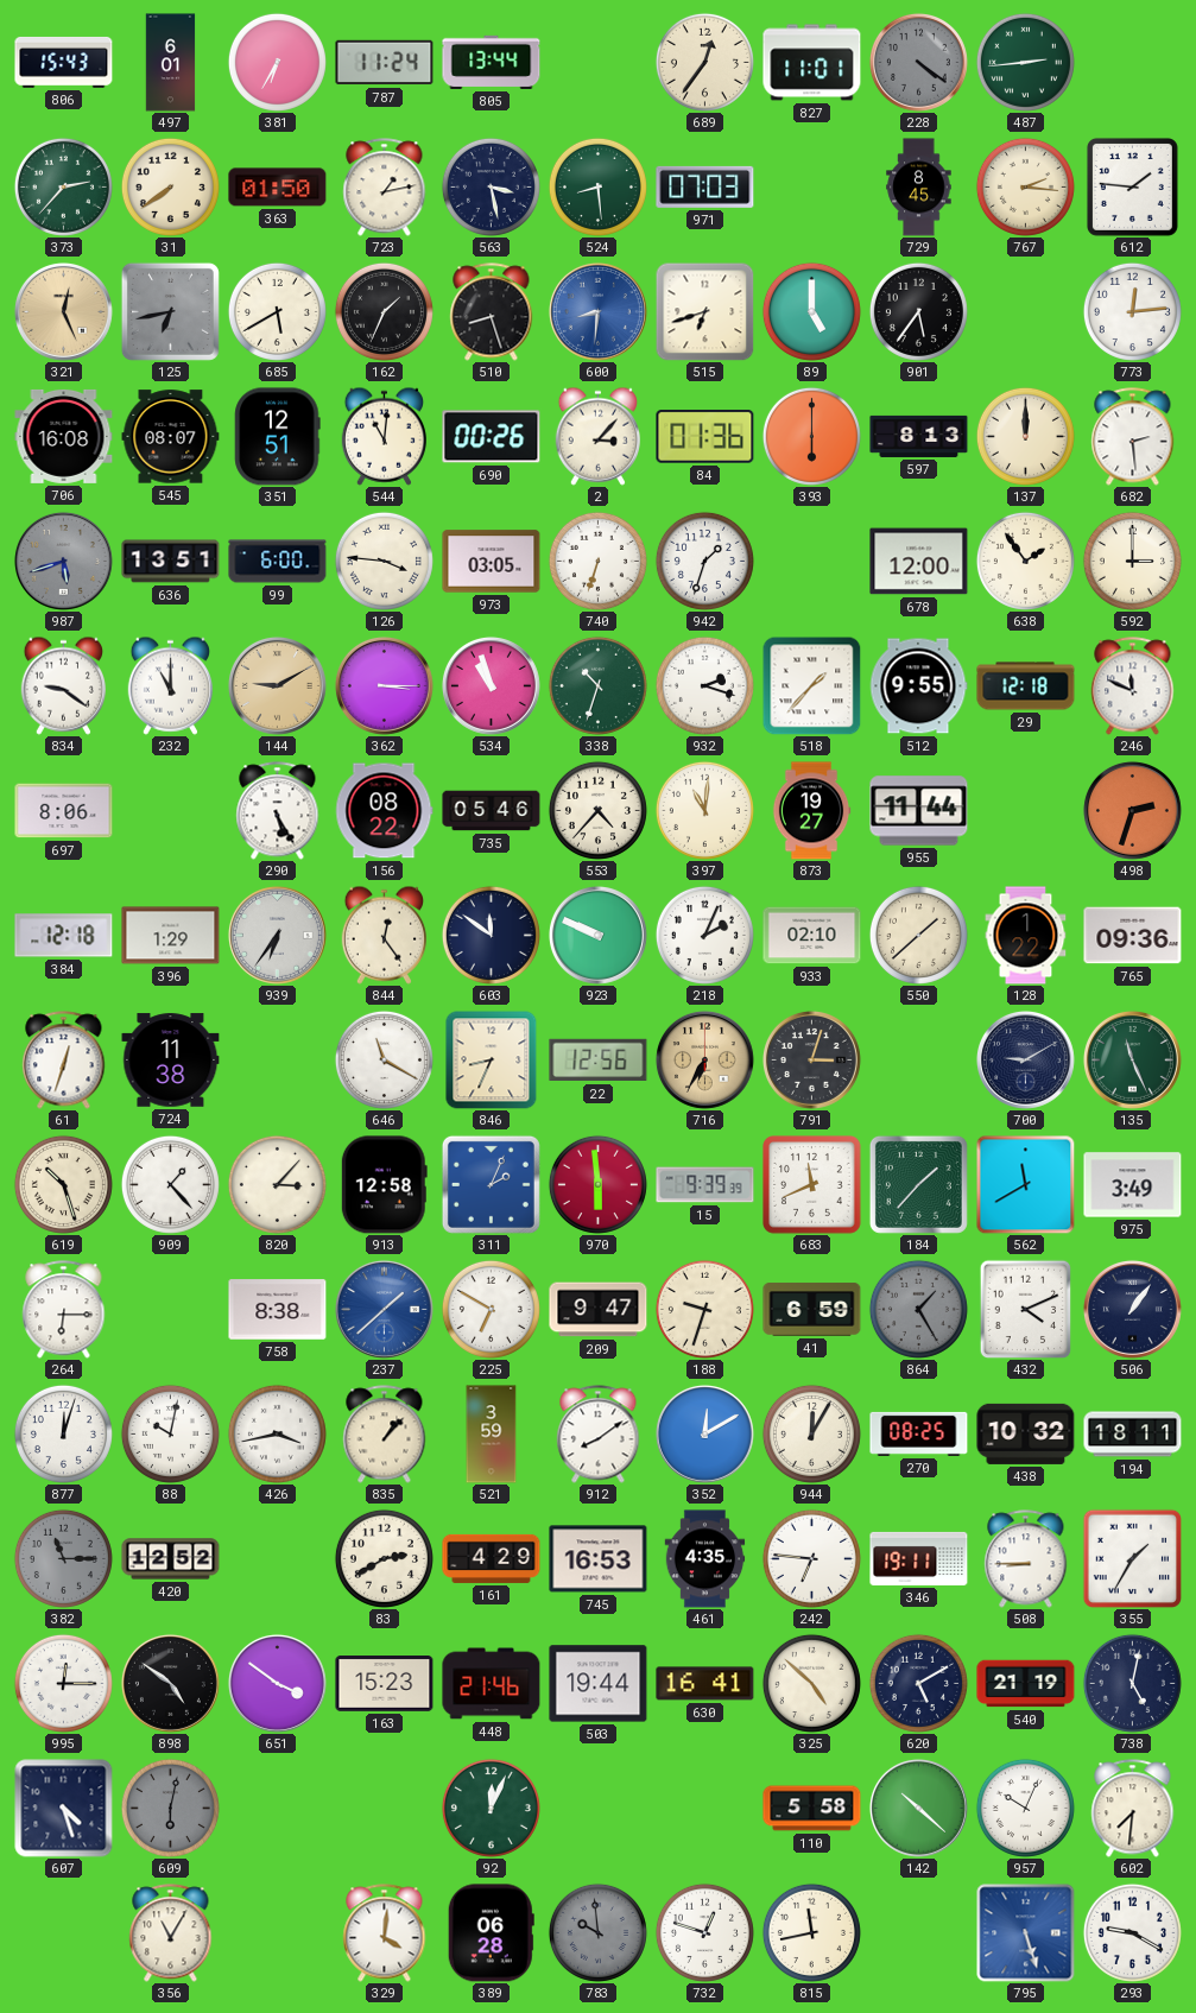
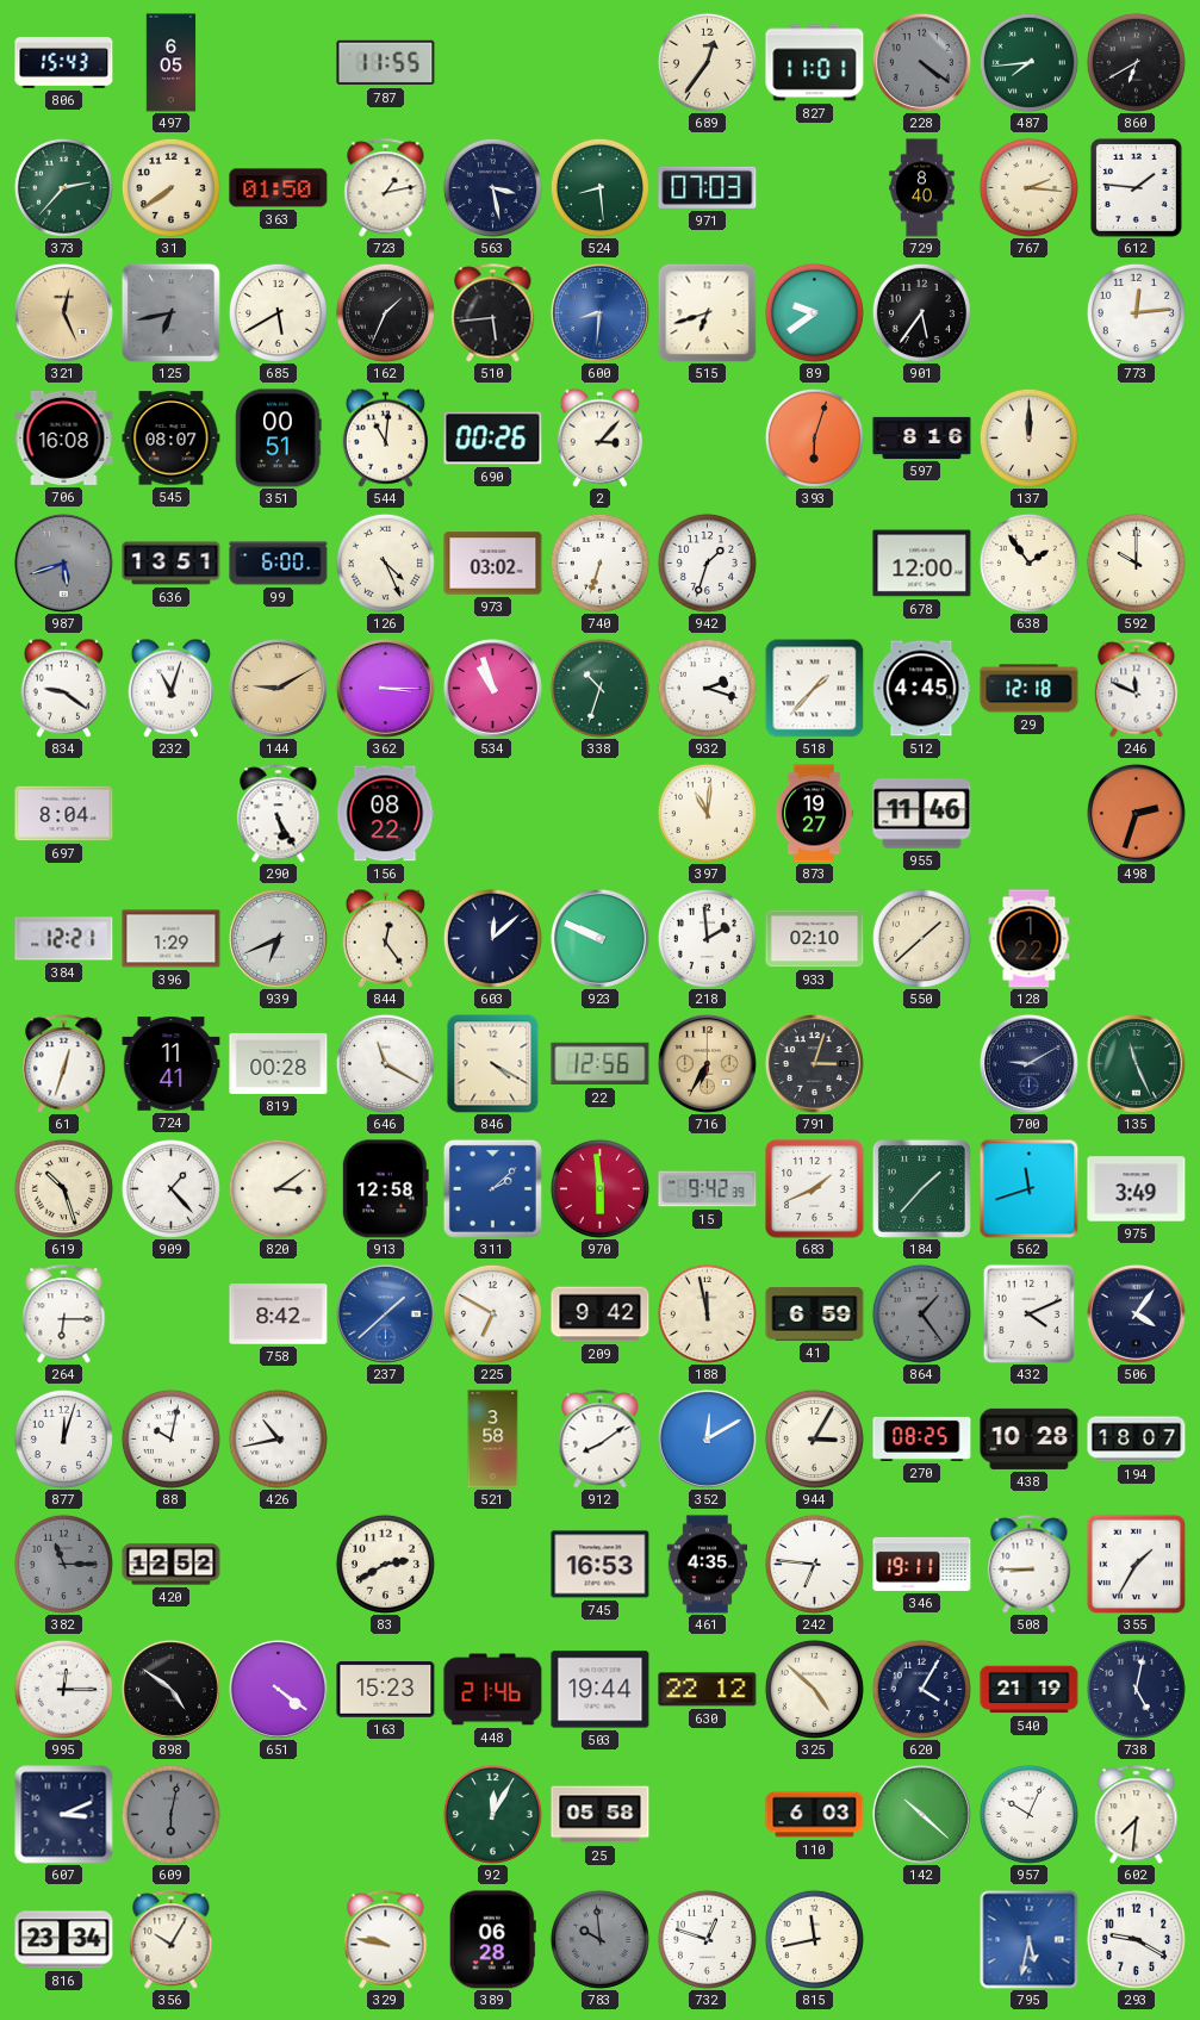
497: 6:01 -> 6:05 (172, 63)
381: 6:35 -> none (277, 62)
787: 11:24 -> 11:55 (386, 63)
805: 13:44 -> none (492, 62)
487: 2:44 -> 7:44 (1028, 62)
860: none -> 6:40 (1136, 62)
729: 8:45 -> 8:40 (922, 188)
510: 8:27 -> 5:44 (493, 313)
89: 5:00 -> 9:39 (814, 312)
351: 12:51 -> 00:51 (279, 439)
84: 01:36 -> none (705, 437)
393: 6:00 -> 6:03 (814, 437)
597: 8:13 -> 8:16 (922, 437)
682: 2:29 -> none (1133, 437)
126: 3:46 -> 4:26 (385, 563)
973: 03:05 -> 03:02 (493, 564)
592: 3:00 -> 10:00 (1136, 563)
232: 11:00 -> 11:03 (170, 688)
512: 9:55 -> 4:45 (921, 689)
697: 8:06 -> 8:04 (64, 814)
735: 05:46 -> none (492, 811)
553: 4:37 -> none (597, 810)
955: 11:44 -> 11:46 (922, 814)
384: 12:18 -> 12:21 (64, 939)
939: 6:36 -> 6:41 (278, 938)
603: 11:51 -> 12:08 (492, 938)
218: 2:04 -> 1:59 (707, 938)
765: 09:36 -> none (1133, 936)
724: 11:38 -> 11:41 (172, 1064)
819: none -> 00:28 (279, 1063)
846: 8:34 -> 4:20 (493, 1063)
820: 3:07 -> 3:09 (278, 1188)
311: 2:04 -> 2:08 (492, 1188)
15: 9:39 -> 9:42 (708, 1189)
683: 11:41 -> 1:41 (815, 1189)
562: 11:40 -> 11:42 (1028, 1188)
758: 8:38 -> 8:42 (279, 1314)
209: 9:47 -> 9:42 (601, 1314)
188: 9:33 -> 11:58 (707, 1313)
864: 1:25 -> 1:24 (921, 1313)
506: 1:06 -> 4:06 (1136, 1313)
426: 3:43 -> 10:43 (278, 1438)
835: 1:07 -> none (385, 1435)
521: 3:59 -> 3:58 (493, 1440)
944: 12:05 -> 3:05 (814, 1438)
438: 10:32 -> 10:28 (1030, 1438)
194: 18:11 -> 18:07 (1137, 1440)
161: 4:29 -> none (492, 1558)
651: 3:51 -> 4:21 (278, 1689)
630: 16:41 -> 22:12 (708, 1690)
620: 5:10 -> 4:05 (921, 1689)
607: 4:27 -> 3:11 (64, 1815)
92: 12:04 -> 12:05 (492, 1814)
25: none -> 05:58 (601, 1815)
110: 5:58 -> 6:03 (815, 1815)
816: none -> 23:34 (64, 1940)
356: 11:05 -> 10:05 (172, 1940)
329: 4:01 -> 9:47 (386, 1940)
795: 5:27 -> 5:32 (1030, 1940)
